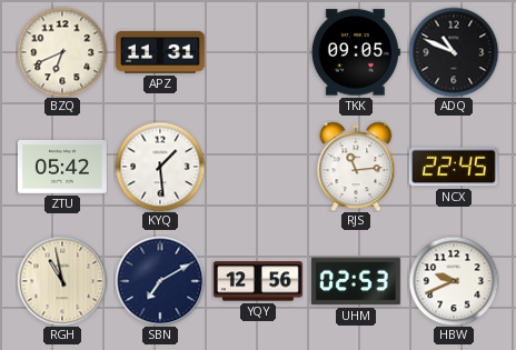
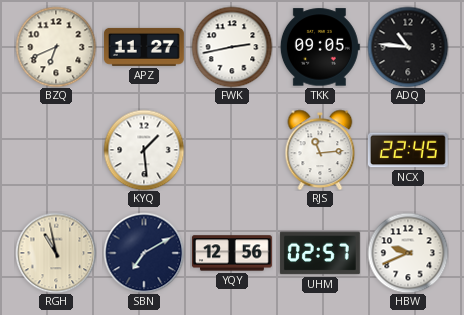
APZ: 11:31 -> 11:27 (144, 47)
FWK: none -> 2:43 (232, 47)
ADQ: 10:49 -> 10:46 (408, 47)
ZTU: 05:42 -> none (62, 168)
UHM: 02:53 -> 02:57 (320, 253)
